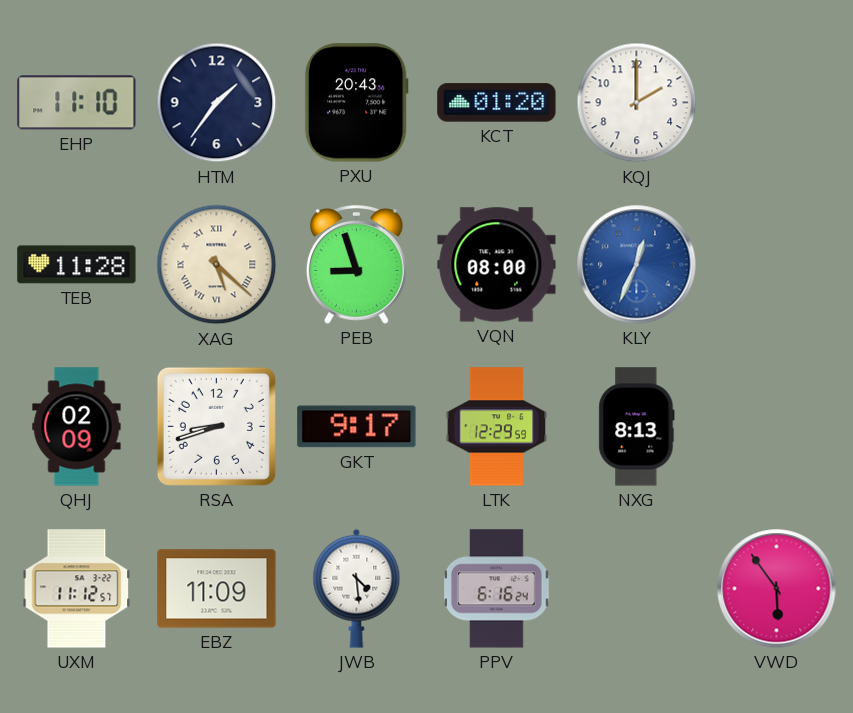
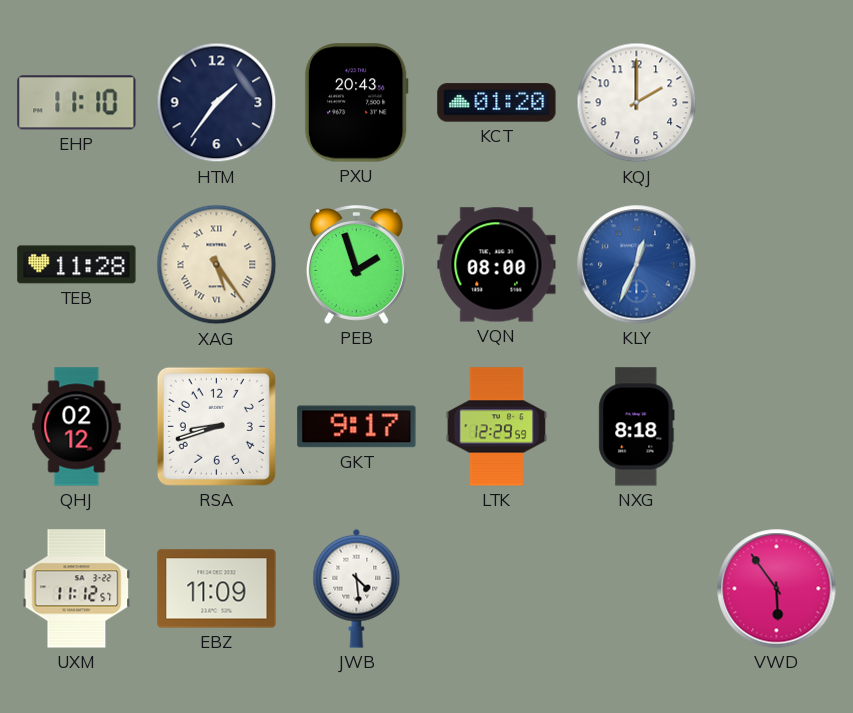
XAG: 5:22 -> 5:24 (217, 265)
PEB: 8:57 -> 1:57 (356, 265)
QHJ: 02:09 -> 02:12 (77, 427)
NXG: 8:13 -> 8:18 (637, 427)
PPV: 6:16 -> none (497, 589)
